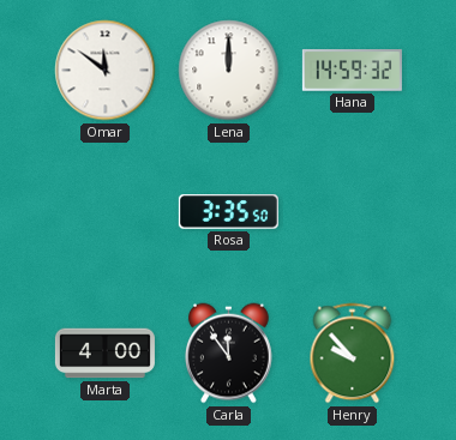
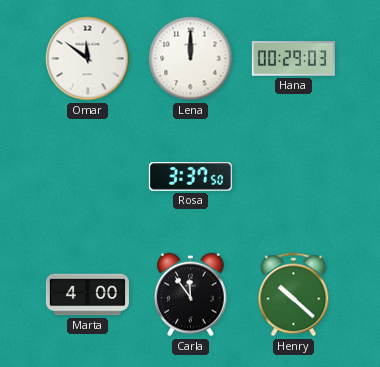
Hana: 14:59 -> 00:29 (293, 59)
Rosa: 3:35 -> 3:37 (190, 177)
Henry: 9:53 -> 10:22 (294, 295)
